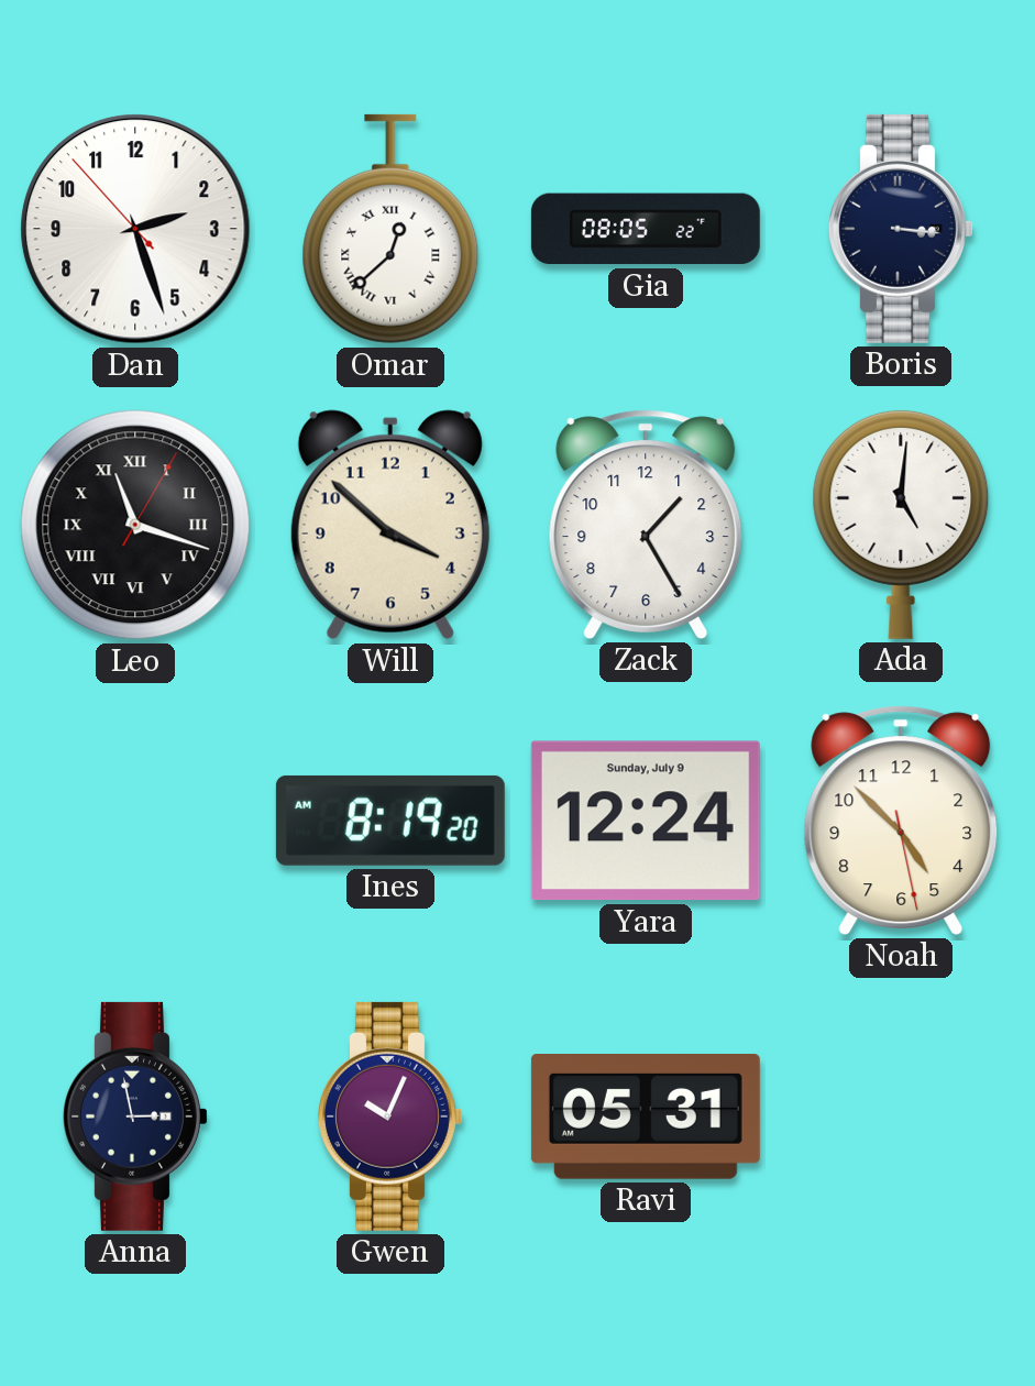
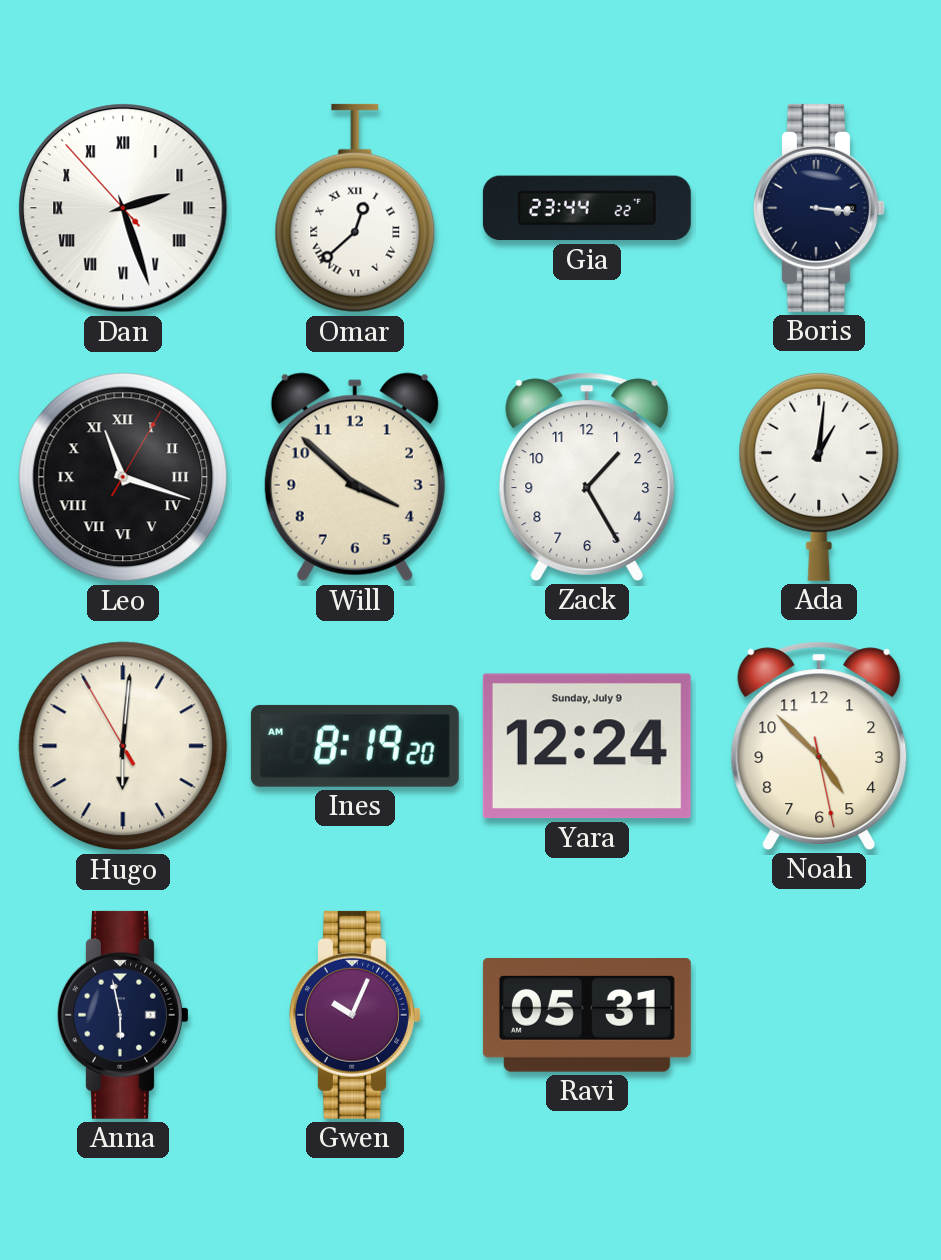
Dan numerals: Arabic -> Roman (123, 208)
Gia: 08:05 -> 23:44 (587, 208)
Ada: 5:01 -> 1:01 (819, 476)
Hugo: none -> 6:00 (123, 746)
Anna: 2:58 -> 5:58 (124, 1015)
